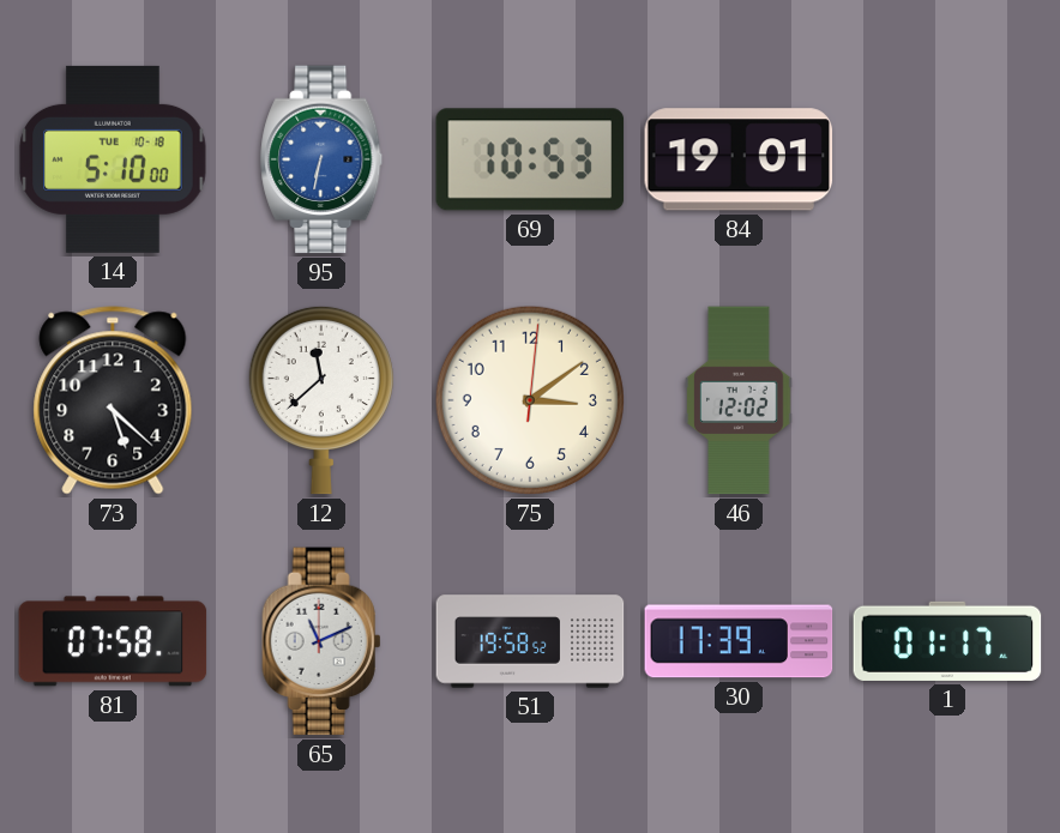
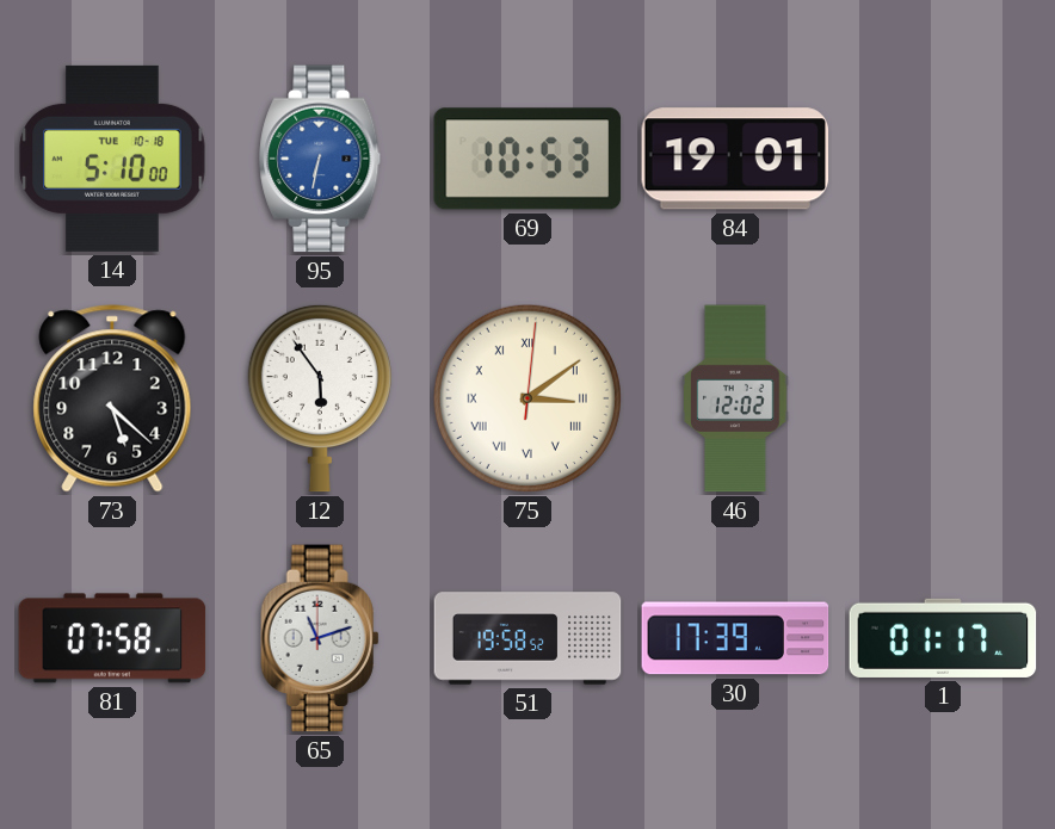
12: 11:38 -> 5:54 (320, 398)
75 numerals: Arabic -> Roman (527, 398)
65: 11:11 -> 11:12 (320, 638)
